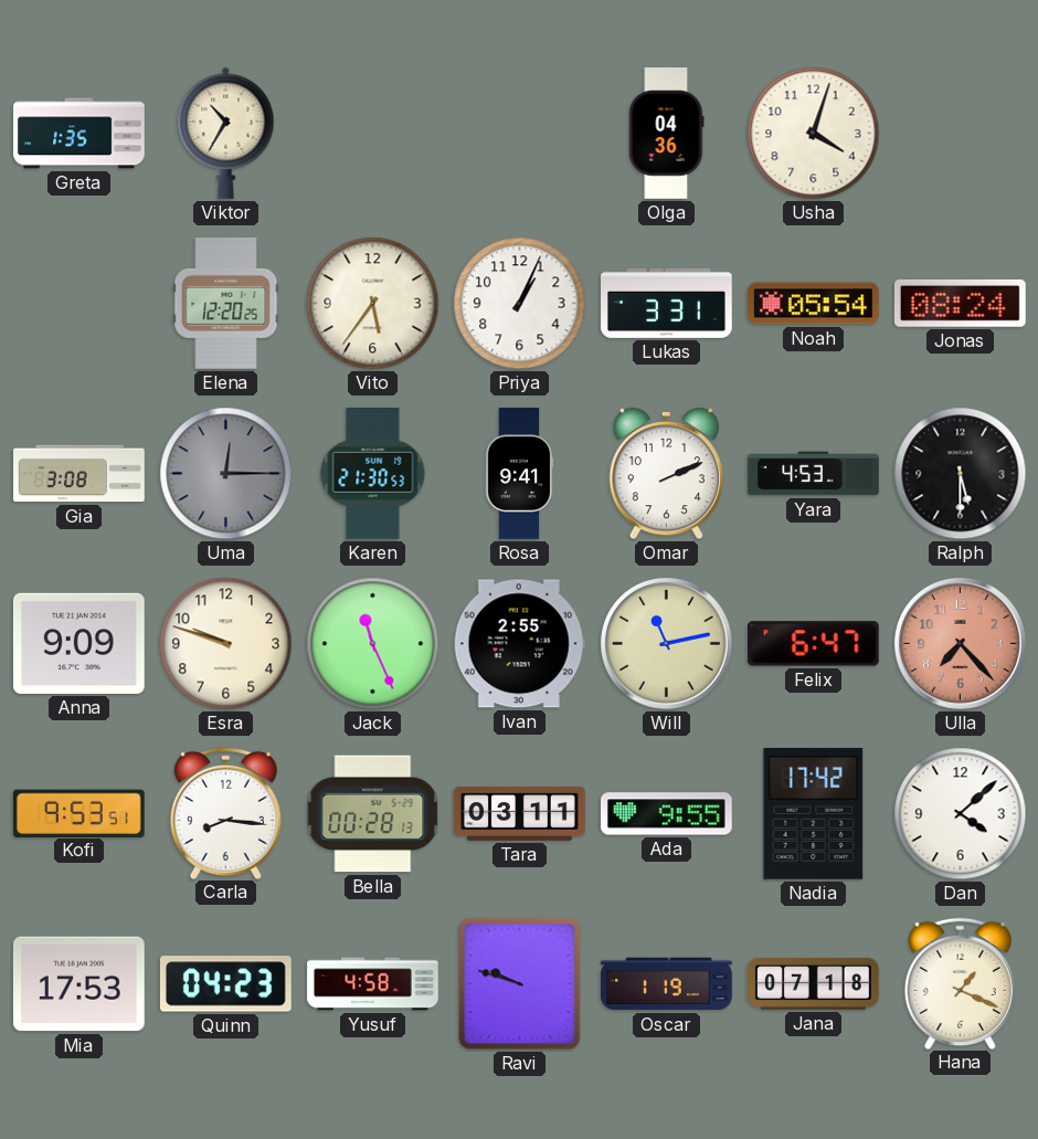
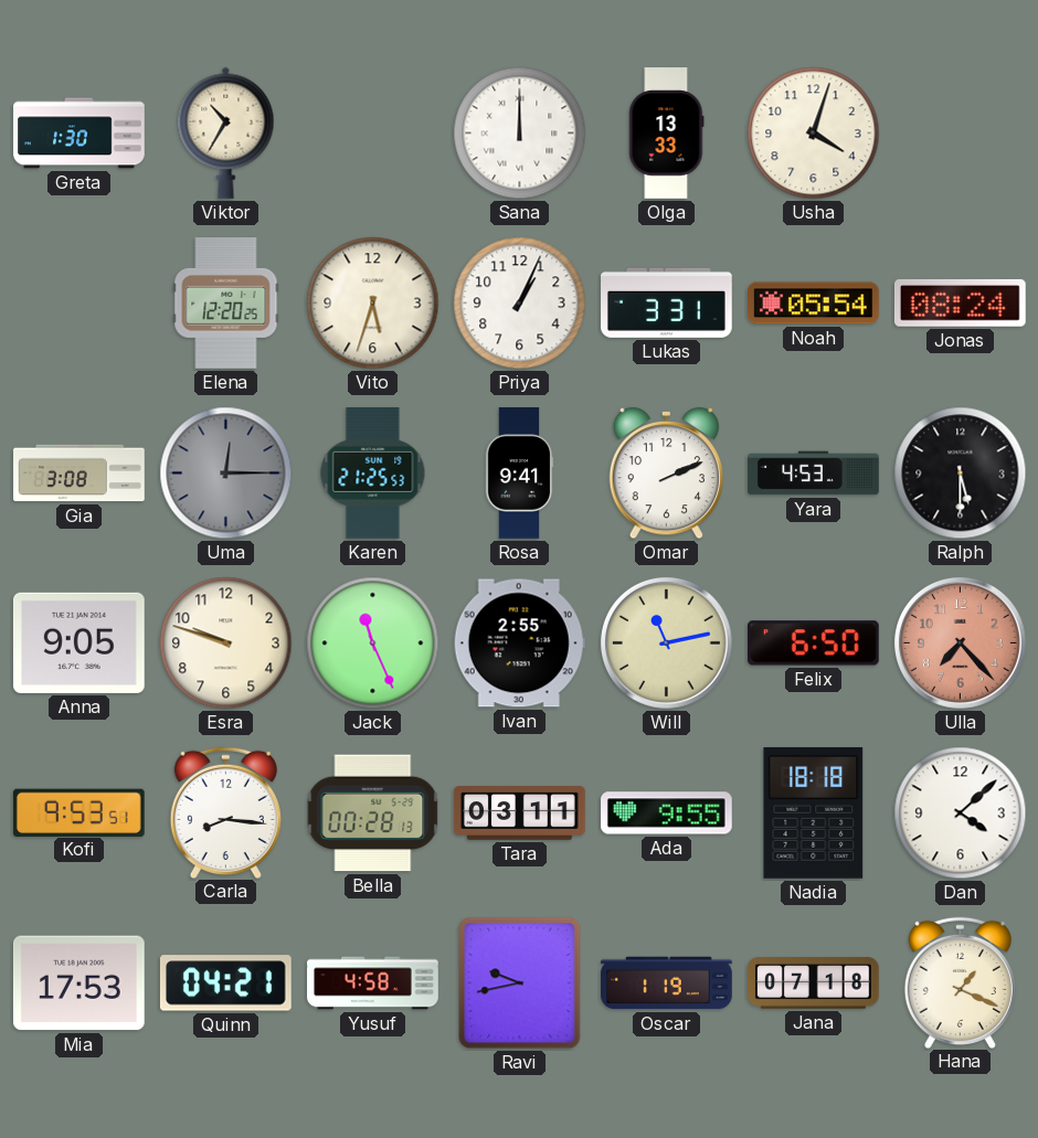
Greta: 1:35 -> 1:30 (80, 134)
Sana: none -> 12:00 (520, 134)
Olga: 04:36 -> 13:33 (667, 134)
Vito: 5:36 -> 5:33 (373, 304)
Karen: 21:30 -> 21:25 (373, 474)
Anna: 9:09 -> 9:05 (78, 642)
Felix: 6:47 -> 6:50 (814, 644)
Nadia: 17:42 -> 18:18 (814, 812)
Quinn: 04:23 -> 04:21 (225, 983)
Ravi: 9:48 -> 9:43 (520, 983)
